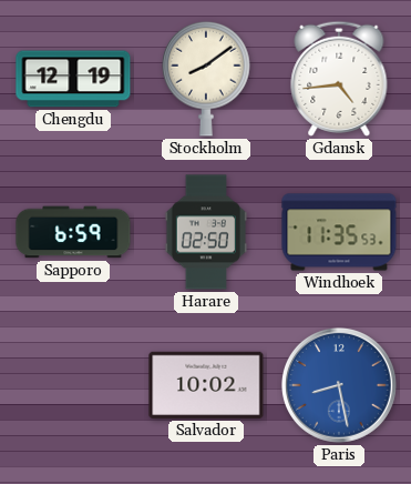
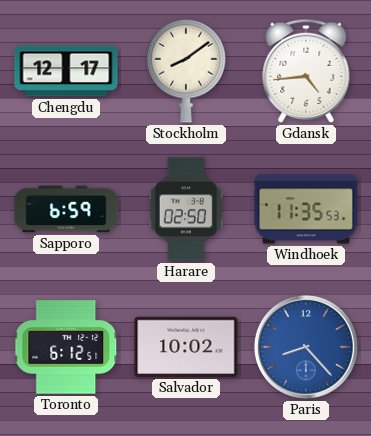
Chengdu: 12:19 -> 12:17 (66, 71)
Toronto: none -> 6:12 (66, 347)
Paris: 8:28 -> 8:23 (306, 347)
